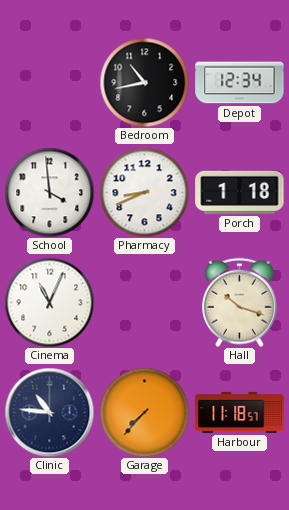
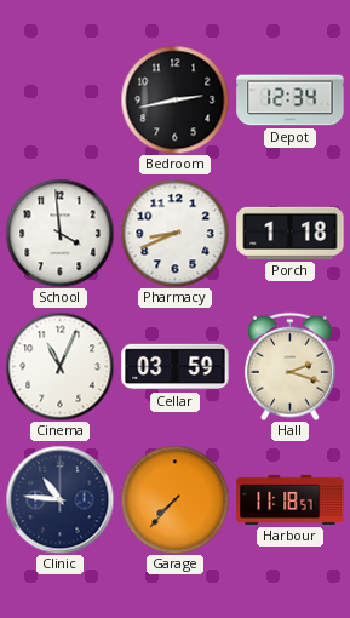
Bedroom: 10:43 -> 2:43 (174, 99)
Cellar: none -> 03:59 (176, 367)
Hall: 10:18 -> 2:18 (291, 366)
